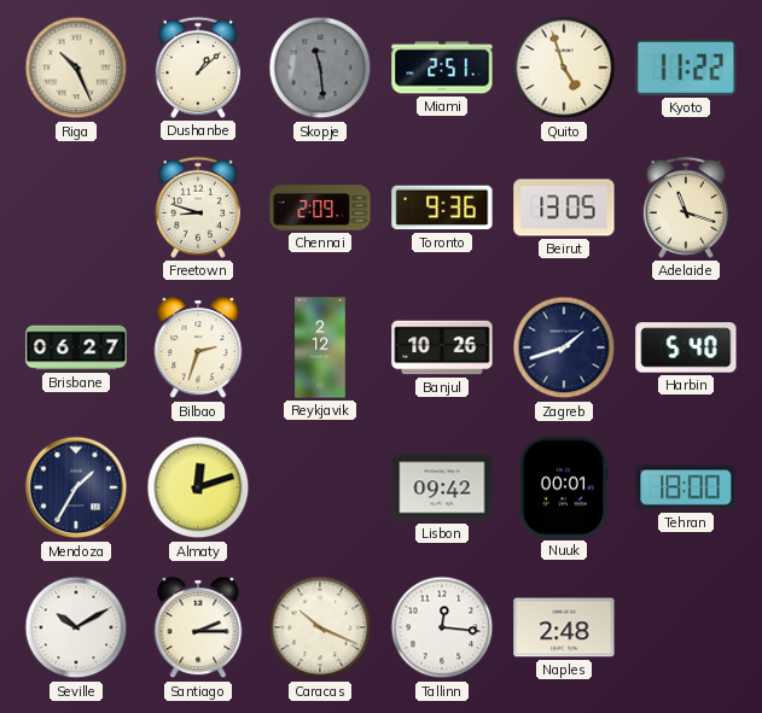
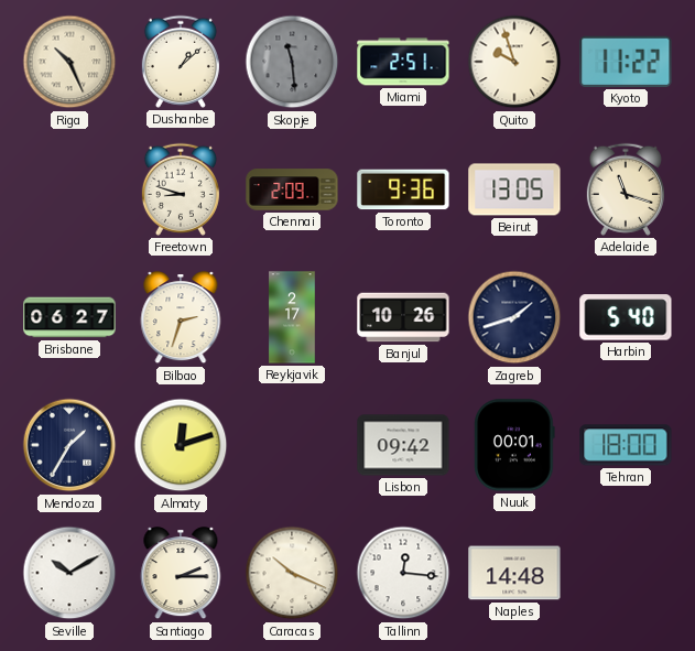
Quito: 4:57 -> 9:57 (514, 62)
Reykjavik: 2:12 -> 2:17 (292, 317)
Naples: 2:48 -> 14:48 (514, 573)
